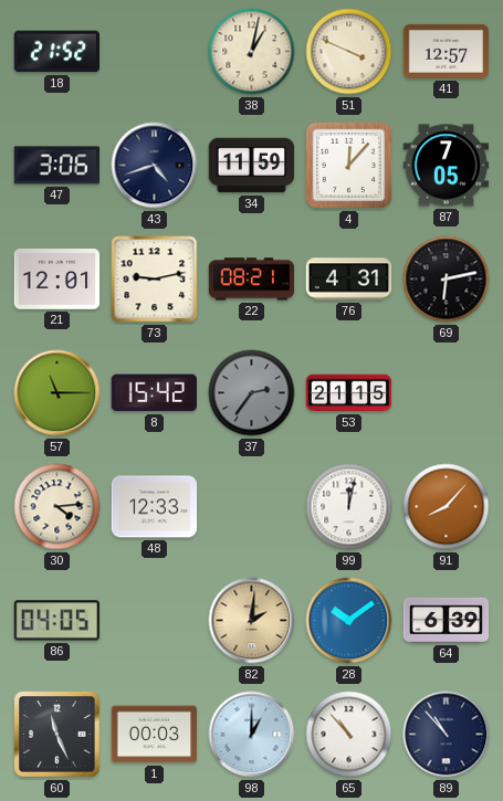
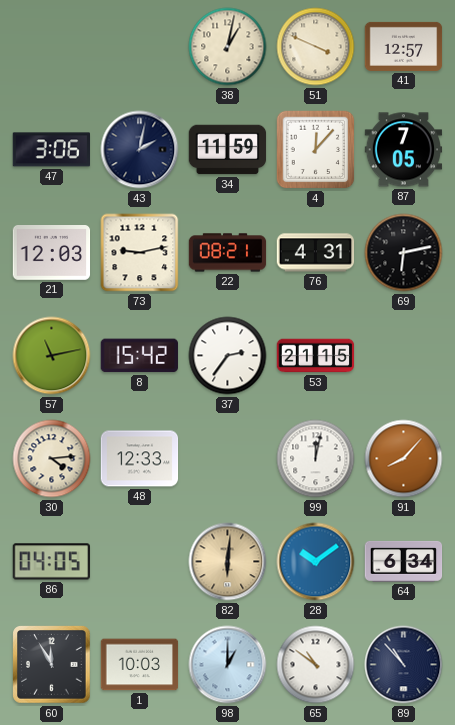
18: 21:52 -> none (56, 52)
43: 4:42 -> 2:02 (140, 150)
21: 12:01 -> 12:03 (52, 253)
57: 11:15 -> 11:13 (52, 356)
37 dial: grey -> white (228, 356)
82: 2:01 -> 6:01 (228, 562)
64: 6:39 -> 6:34 (404, 561)
60: 11:26 -> 11:55 (52, 665)
1: 00:03 -> 10:03 (140, 665)
65: 10:53 -> 10:51 (316, 665)
